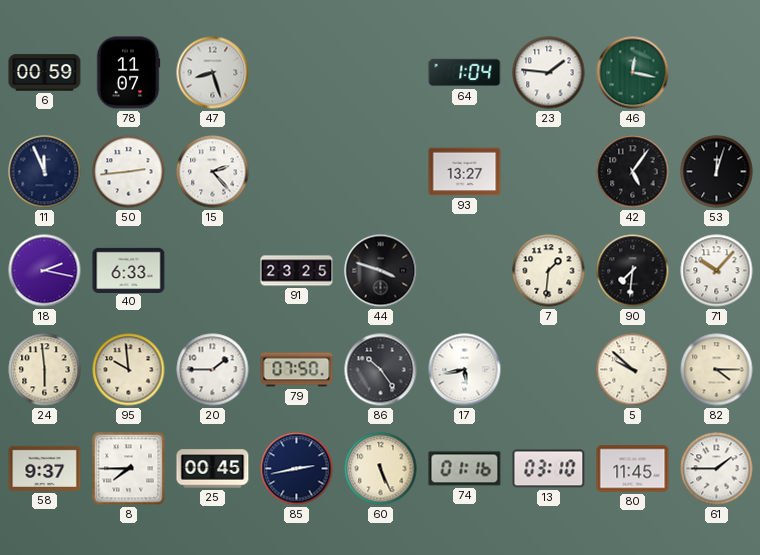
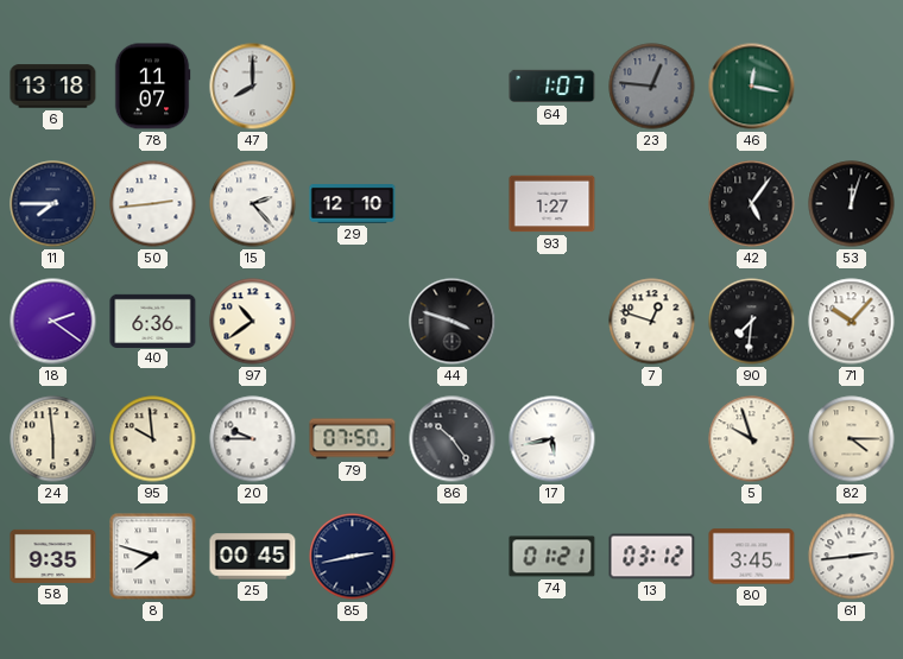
6: 00:59 -> 13:18 (53, 87)
47: 8:27 -> 8:00 (253, 87)
64: 1:04 -> 1:07 (552, 87)
23: 1:46 -> 12:46 (652, 87)
23 dial: white -> grey (652, 87)
11: 11:56 -> 7:45 (53, 204)
29: none -> 12:10 (353, 204)
93: 13:27 -> 1:27 (552, 204)
18: 2:17 -> 2:21 (53, 322)
40: 6:33 -> 6:36 (153, 321)
97: none -> 10:39 (253, 322)
91: 23:25 -> none (297, 271)
7: 1:31 -> 12:48 (652, 322)
20: 1:45 -> 9:45 (253, 439)
5: 9:52 -> 9:57 (752, 439)
58: 9:37 -> 9:35 (53, 556)
8: 7:45 -> 7:48 (153, 557)
60: 5:26 -> none (381, 469)
74: 01:16 -> 01:21 (552, 557)
13: 03:10 -> 03:12 (652, 557)
80: 11:45 -> 3:45 (752, 557)
61: 1:45 -> 2:44 (852, 557)
